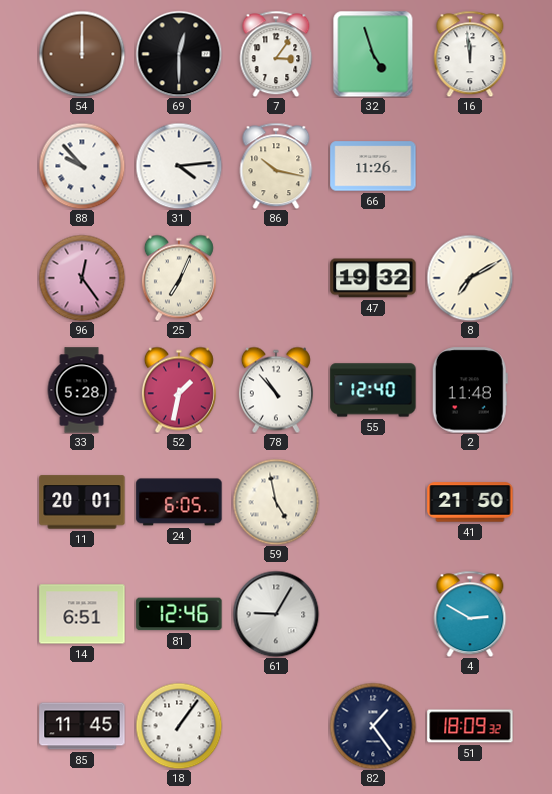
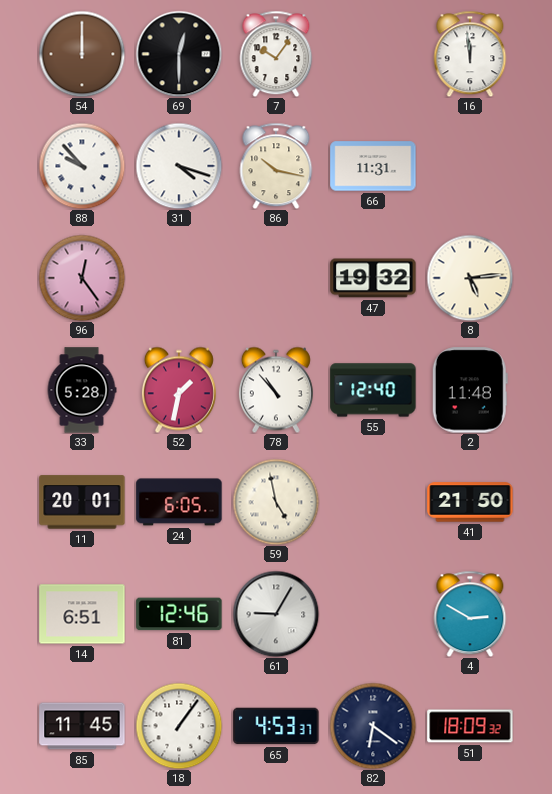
7: 3:06 -> 10:06 (276, 54)
32: 4:57 -> none (373, 54)
31: 4:14 -> 4:18 (179, 166)
66: 11:26 -> 11:31 (373, 166)
25: 7:04 -> none (179, 278)
8: 7:10 -> 5:14 (470, 278)
65: none -> 4:53 (276, 726)
82: 1:24 -> 6:21 (373, 726)
